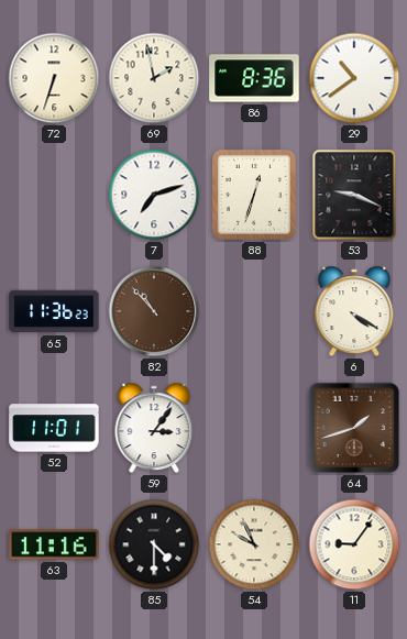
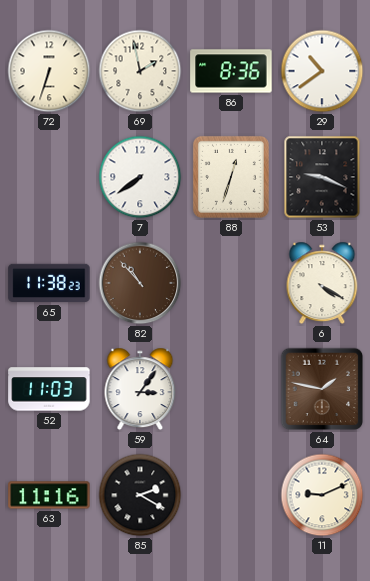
7: 7:12 -> 7:39 (140, 177)
65: 11:36 -> 11:38 (49, 283)
52: 11:01 -> 11:03 (49, 389)
64: 1:42 -> 1:47 (322, 389)
85: 4:30 -> 2:20 (140, 495)
54: 9:56 -> none (254, 544)
11: 9:06 -> 9:11 (322, 495)
